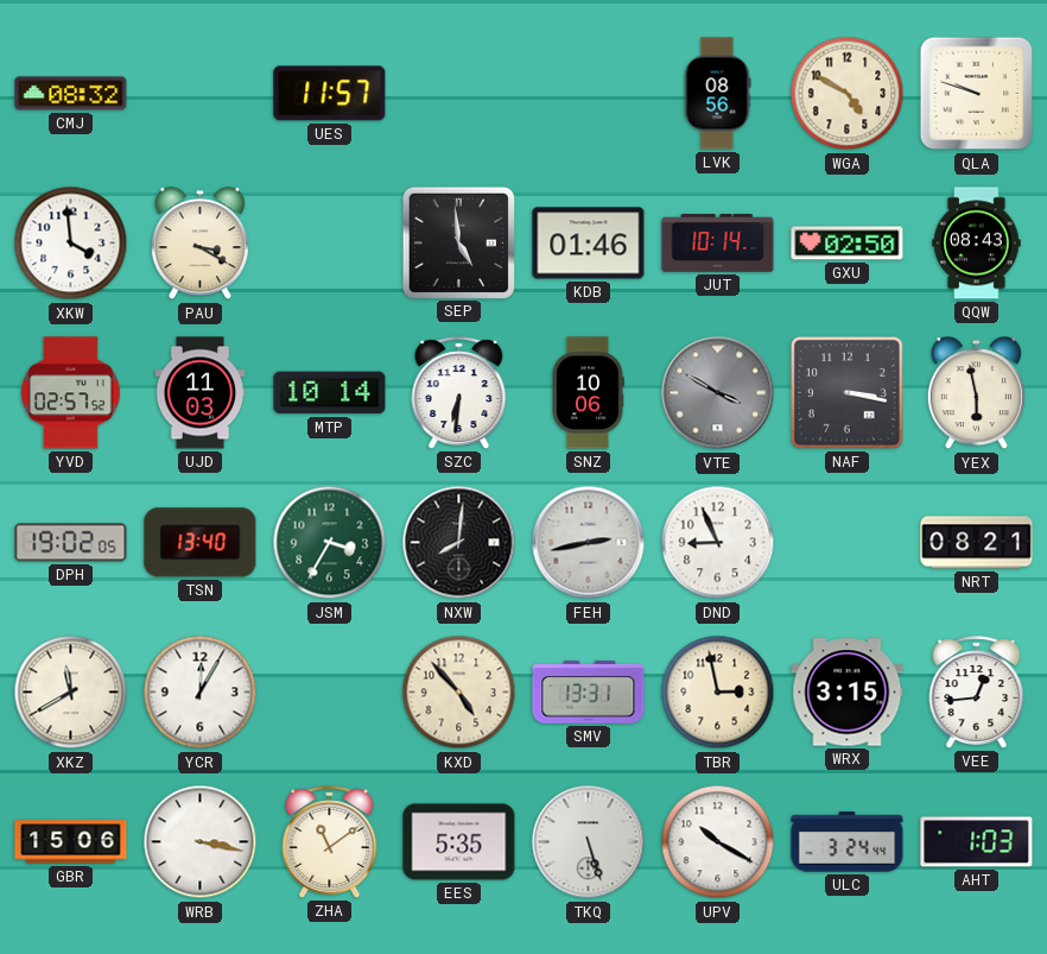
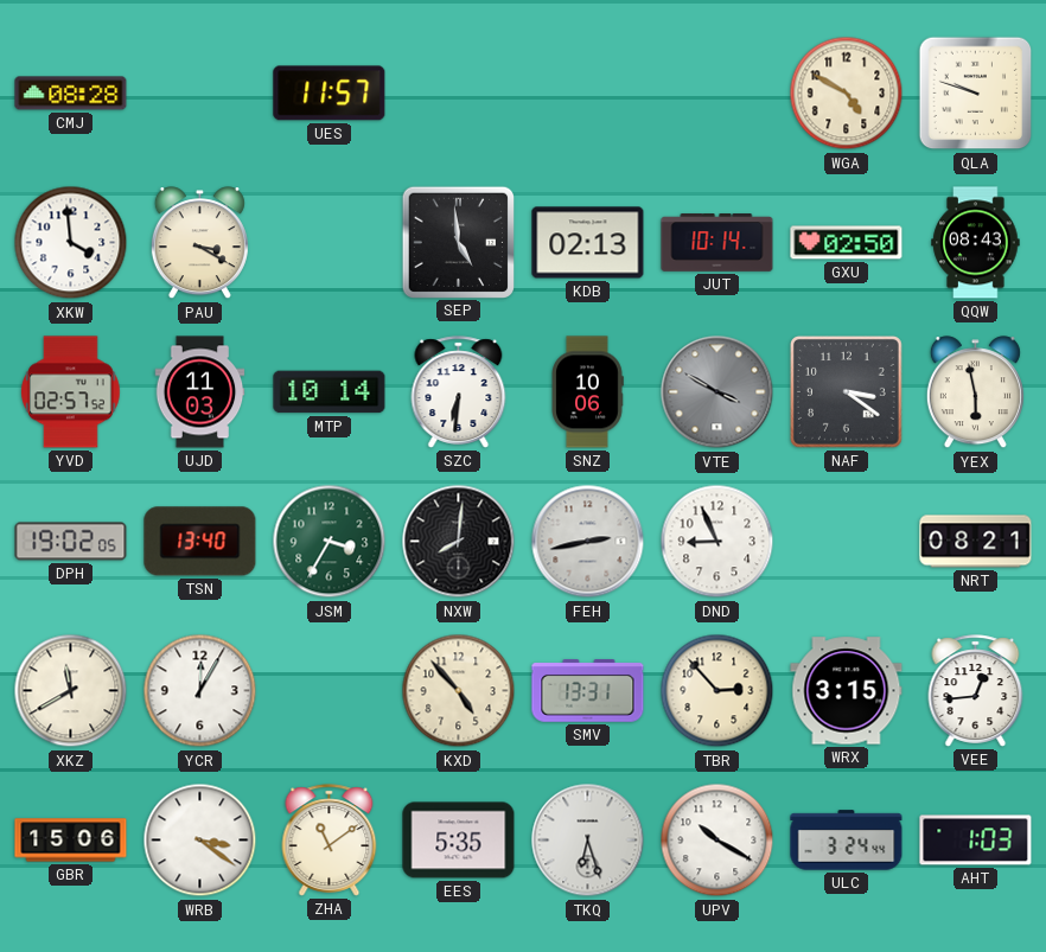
CMJ: 08:32 -> 08:28 (71, 94)
LVK: 08:56 -> none (717, 94)
KDB: 01:46 -> 02:13 (588, 243)
NAF: 3:17 -> 3:21 (846, 391)
TBR: 2:58 -> 2:53 (717, 691)
WRB: 3:17 -> 3:21 (200, 841)
TKQ: 5:27 -> 6:27 (588, 841)
